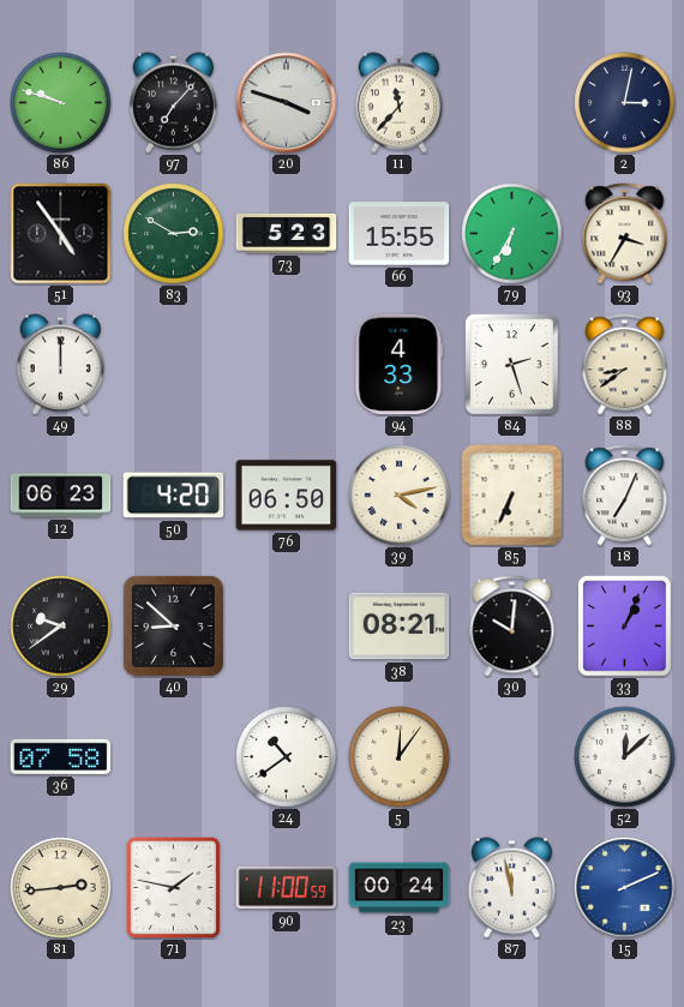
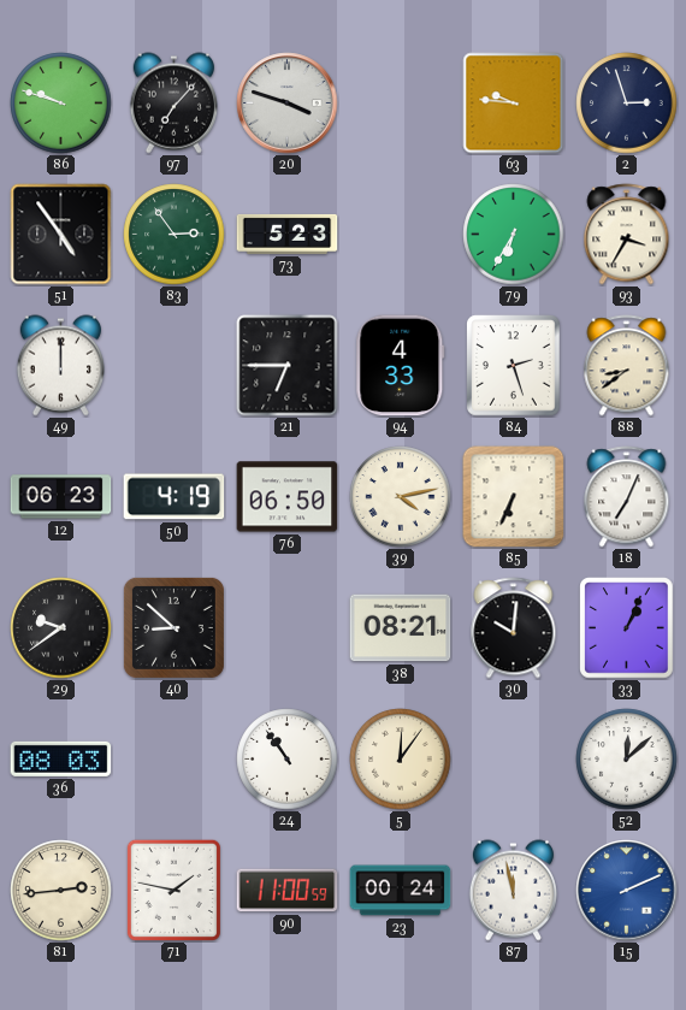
11: 11:37 -> none (398, 103)
63: none -> 9:46 (514, 104)
2: 3:02 -> 2:57 (627, 104)
83: 2:50 -> 2:54 (175, 235)
66: 15:55 -> none (400, 234)
21: none -> 6:45 (288, 366)
50: 4:20 -> 4:19 (175, 497)
36: 07:58 -> 08:03 (61, 758)
24: 10:39 -> 10:54 (288, 760)
